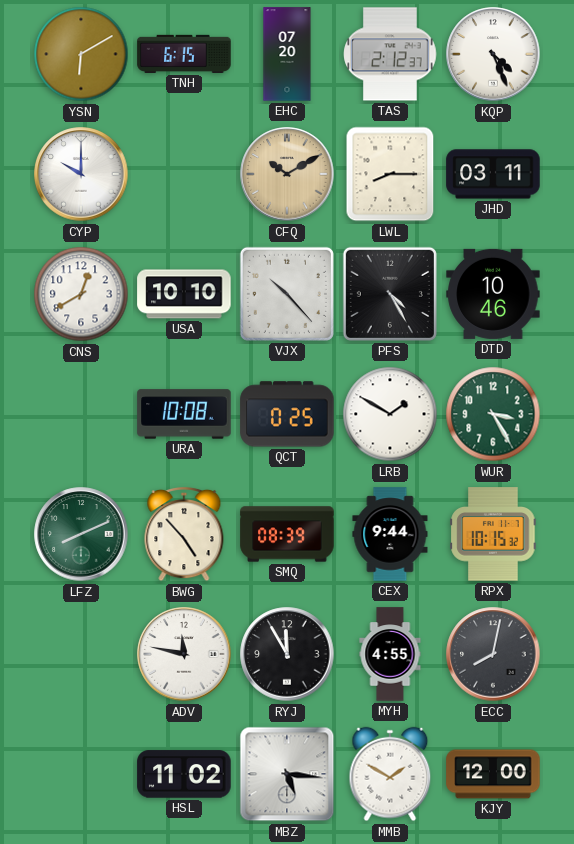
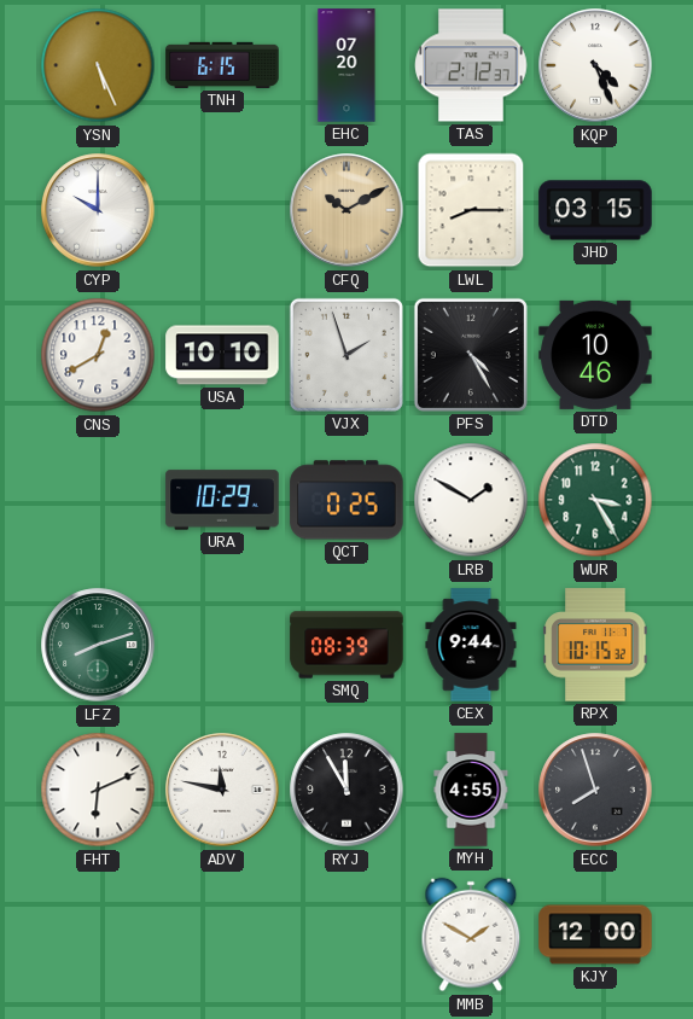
YSN: 6:10 -> 5:26 (98, 65)
JHD: 03:11 -> 03:15 (595, 210)
VJX: 10:23 -> 1:57 (346, 355)
URA: 10:08 -> 10:29 (222, 500)
LFZ: 8:11 -> 8:12 (98, 645)
BWG: 4:53 -> none (184, 534)
FHT: none -> 6:11 (98, 790)
ECC: 8:02 -> 7:57 (595, 790)
HSL: 11:02 -> none (184, 774)
MBZ: 5:16 -> none (287, 774)
